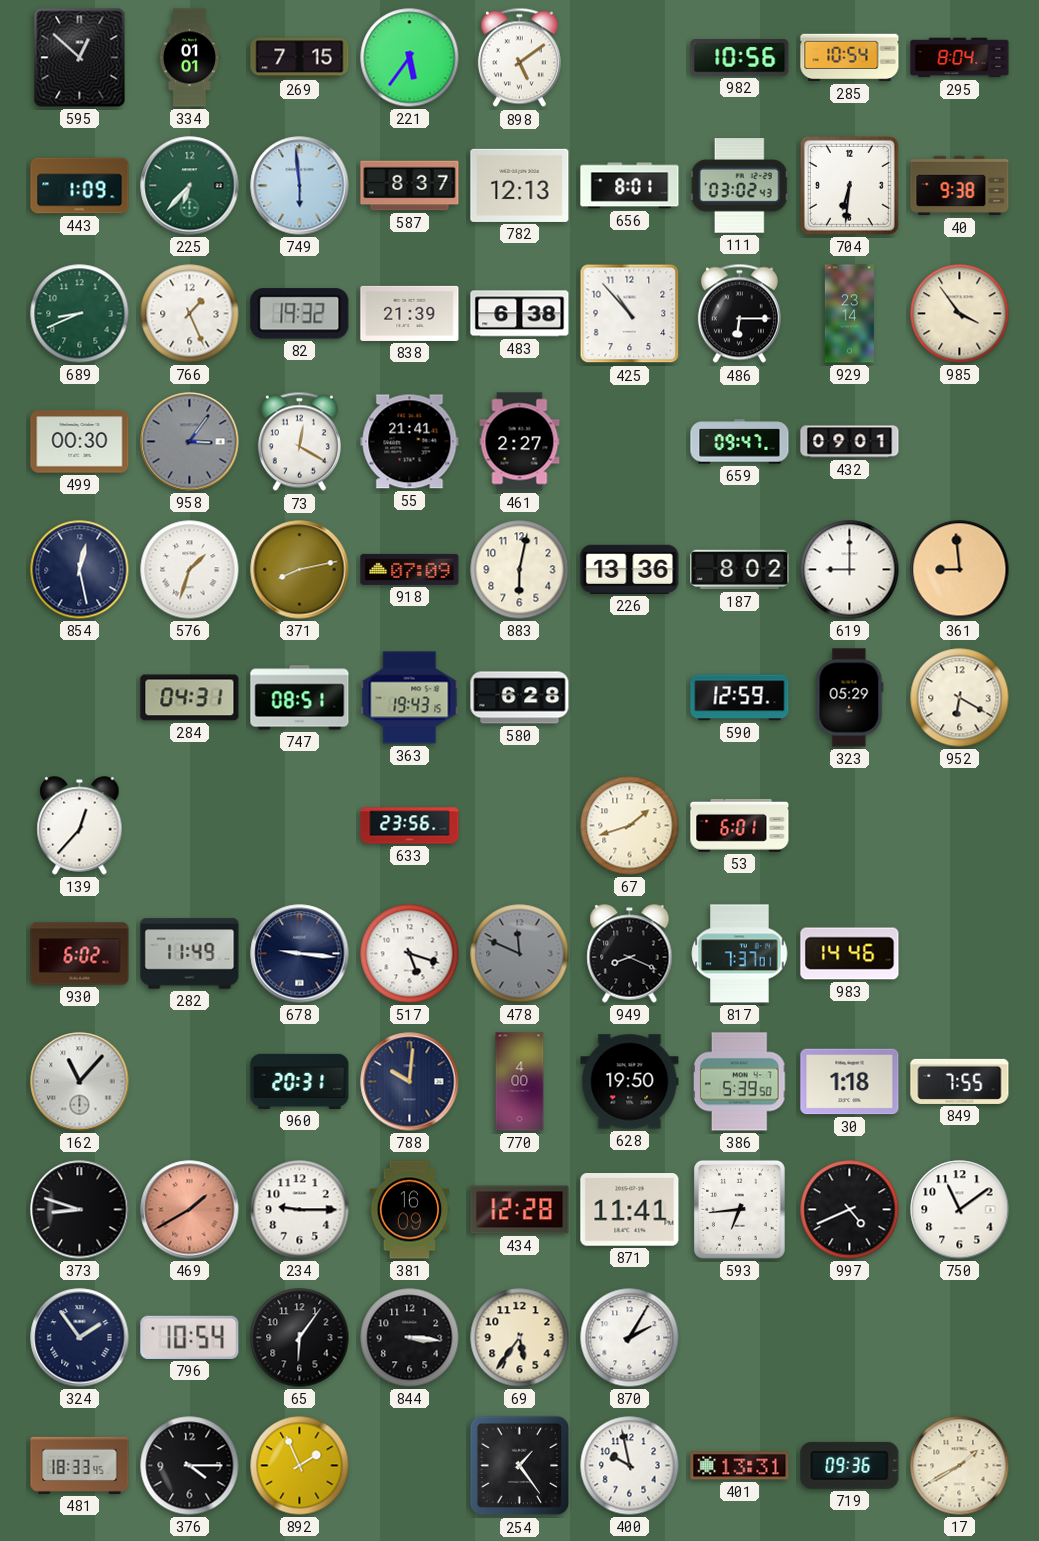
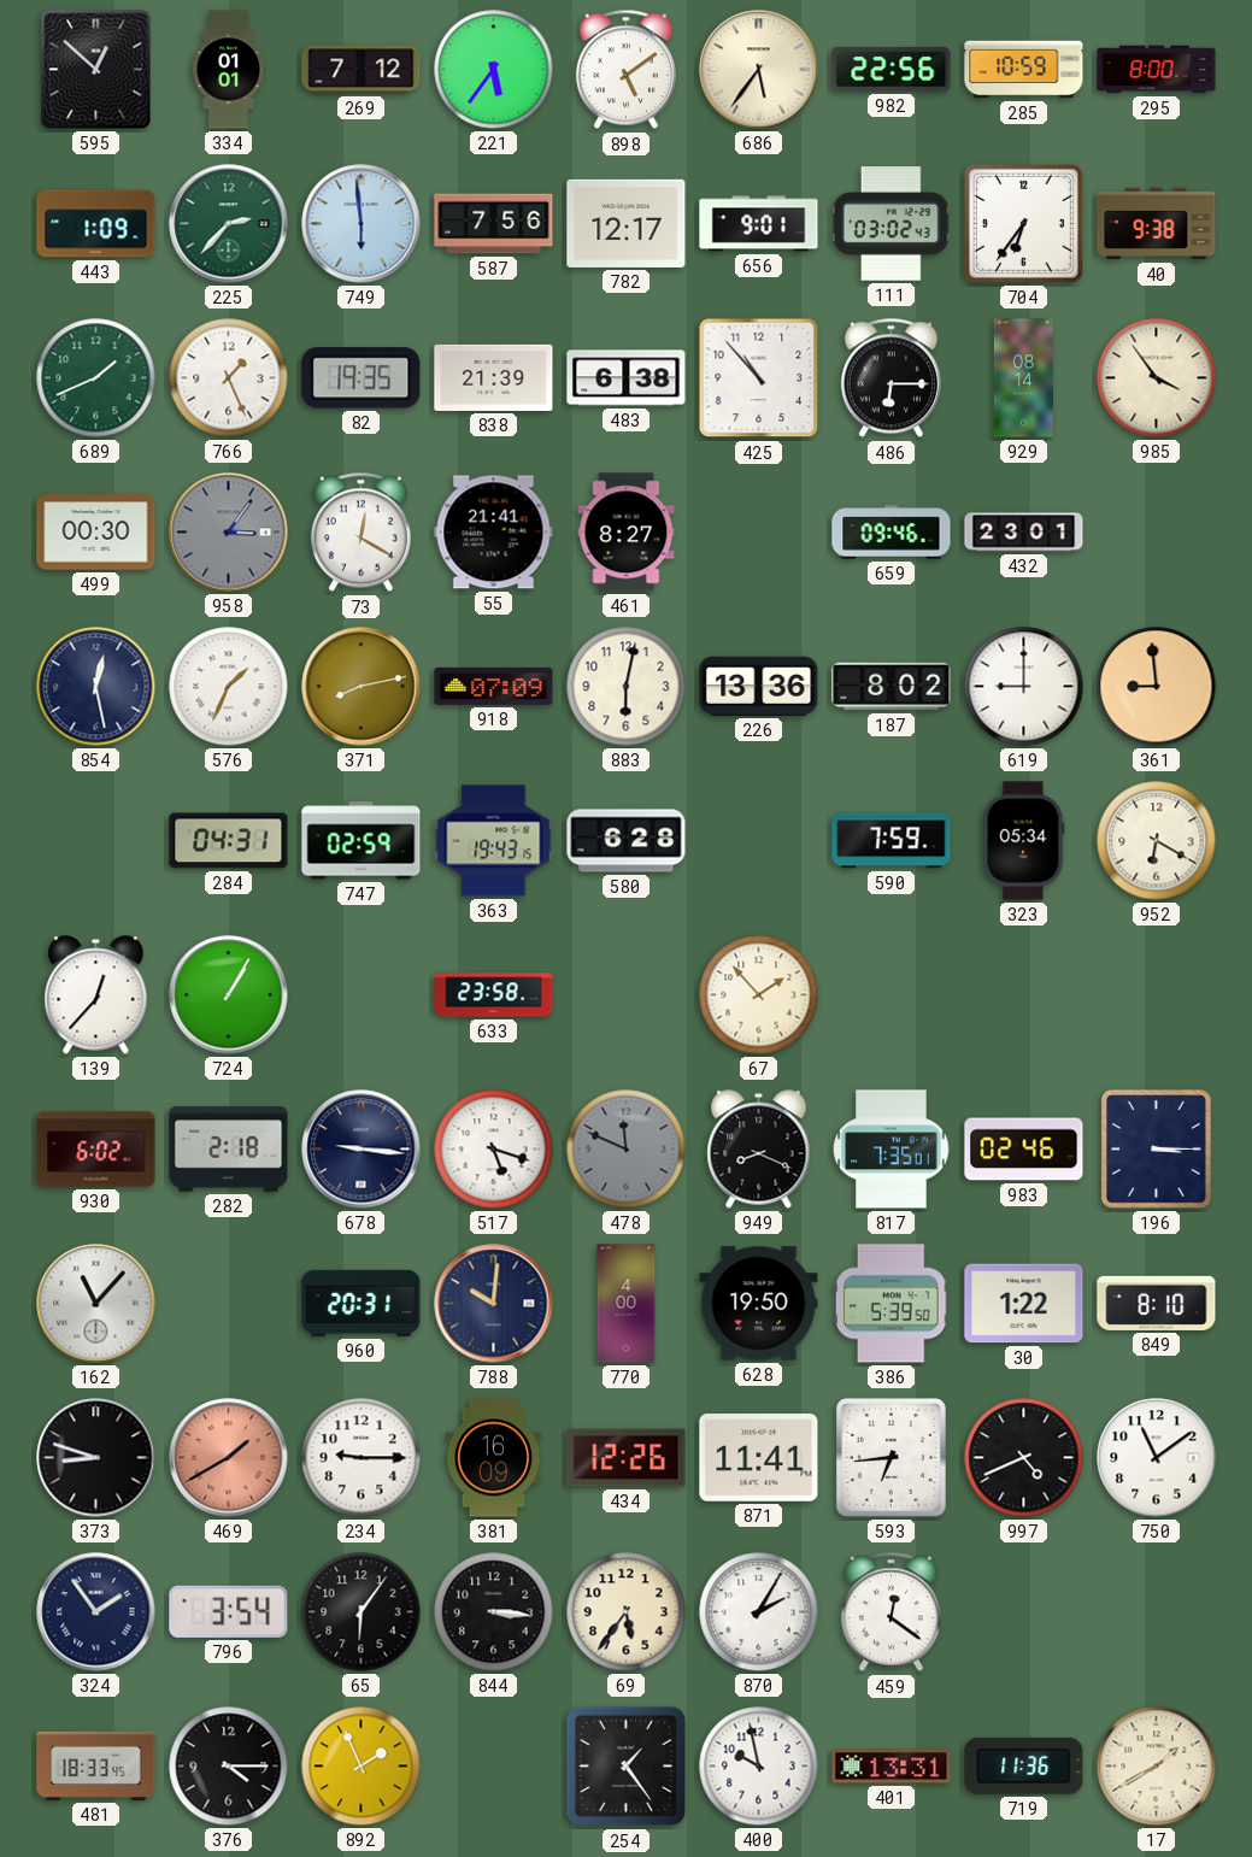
269: 7:15 -> 7:12 (362, 70)
686: none -> 5:36 (759, 70)
982: 10:56 -> 22:56 (892, 70)
285: 10:54 -> 10:59 (1024, 70)
295: 8:04 -> 8:00 (1157, 70)
225: 6:37 -> 2:37 (229, 224)
587: 8:37 -> 7:56 (494, 224)
782: 12:13 -> 12:17 (627, 223)
656: 8:01 -> 9:01 (759, 224)
704: 6:31 -> 6:36 (1023, 223)
689: 8:41 -> 1:41 (96, 378)
82: 19:32 -> 19:35 (362, 378)
929: 23:14 -> 08:14 (1023, 378)
461: 2:27 -> 8:27 (627, 533)
659: 09:47 -> 09:46 (892, 533)
432: 09:01 -> 23:01 (1024, 533)
576: 1:33 -> 1:34 (229, 687)
747: 08:51 -> 02:59 (362, 841)
590: 12:59 -> 7:59 (892, 841)
323: 05:29 -> 05:34 (1024, 841)
724: none -> 1:05 (229, 995)
633: 23:56 -> 23:58 (494, 995)
67: 1:42 -> 1:53 (759, 995)
53: 6:01 -> none (740, 825)
282: 11:49 -> 2:18 (229, 1150)
817: 7:37 -> 7:35 (892, 1150)
983: 14:46 -> 02:46 (1024, 1150)
196: none -> 3:15 (1156, 1148)
30: 1:18 -> 1:22 (1024, 1304)
849: 7:55 -> 8:10 (1157, 1303)
434: 12:28 -> 12:26 (627, 1458)
796: 10:54 -> 3:54 (229, 1611)
459: none -> 12:21 (890, 1612)
719: 09:36 -> 11:36 (1024, 1765)
